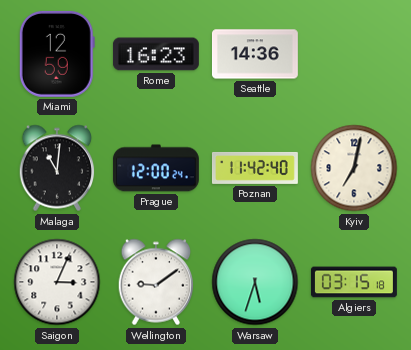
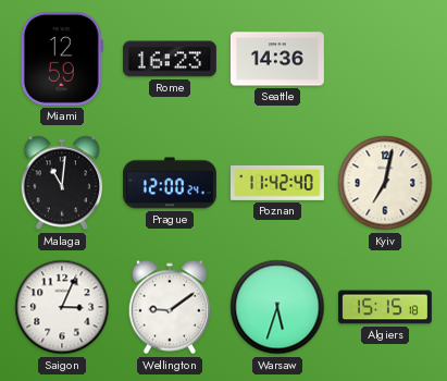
Algiers: 03:15 -> 15:15 (385, 307)
